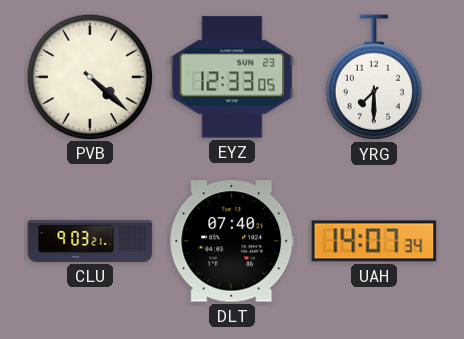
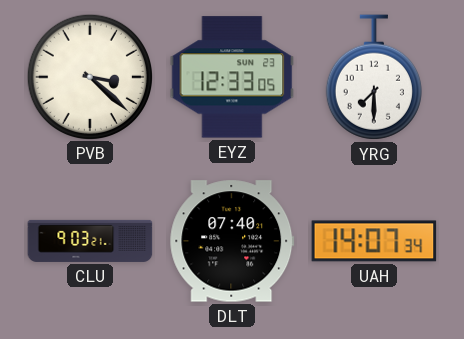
PVB: 4:22 -> 3:22 (89, 76)
